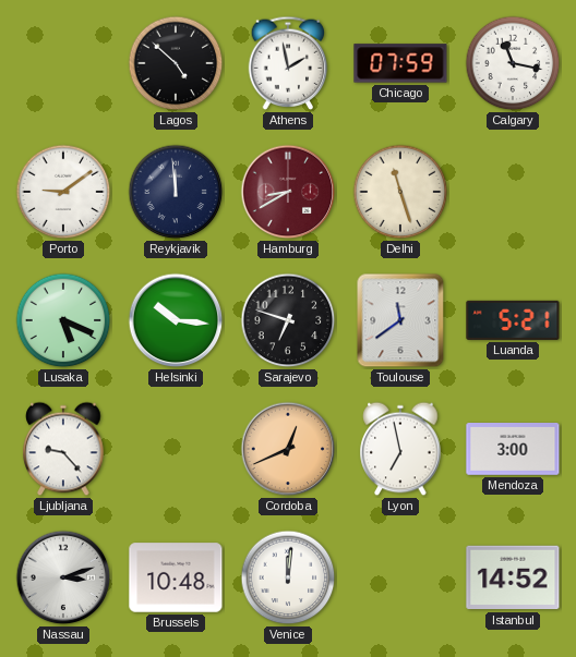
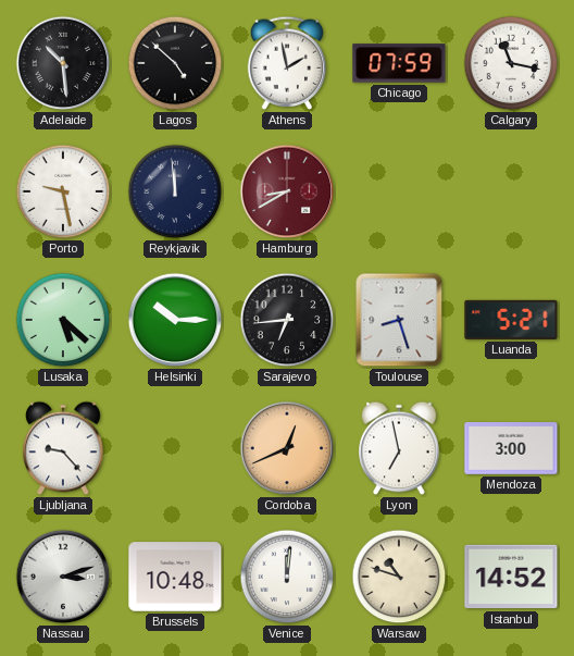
Adelaide: none -> 10:29 (63, 63)
Porto: 9:09 -> 9:28 (63, 191)
Delhi: 11:27 -> none (400, 192)
Lusaka: 5:19 -> 5:22 (63, 320)
Helsinki: 10:16 -> 10:15 (175, 320)
Sarajevo: 6:48 -> 6:44 (287, 320)
Toulouse: 11:39 -> 8:27 (399, 320)
Warsaw: none -> 10:48 (399, 577)
